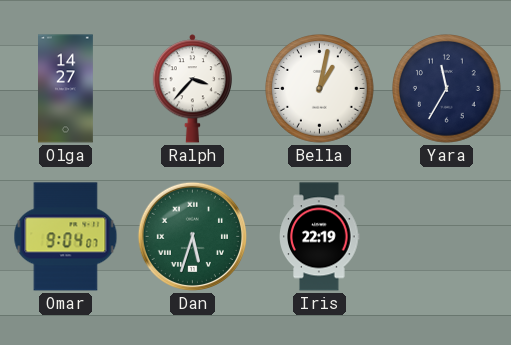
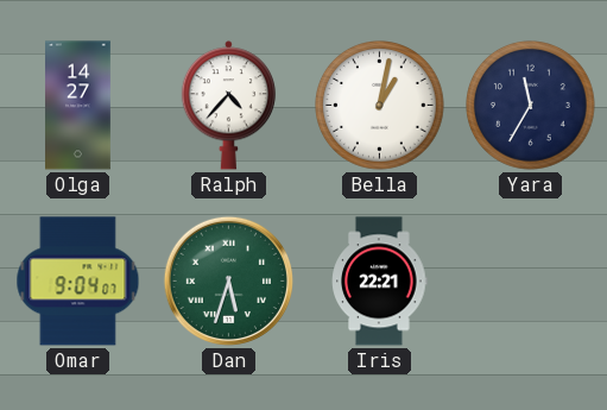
Ralph: 3:37 -> 4:37 (228, 106)
Iris: 22:19 -> 22:21 (380, 282)
